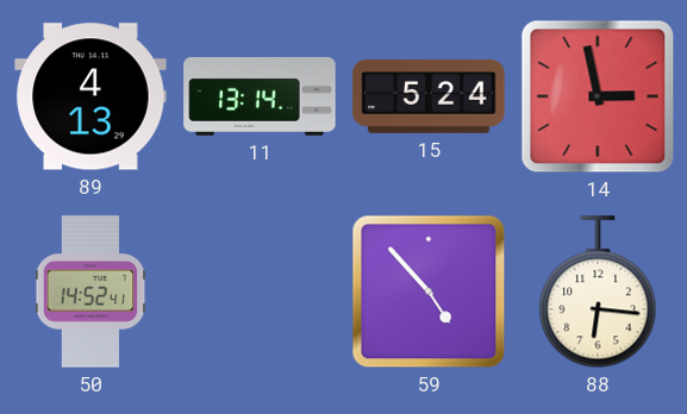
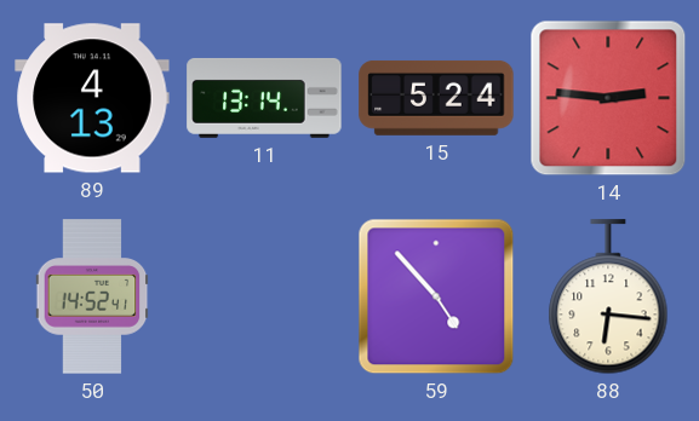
14: 2:58 -> 2:46 (608, 98)
